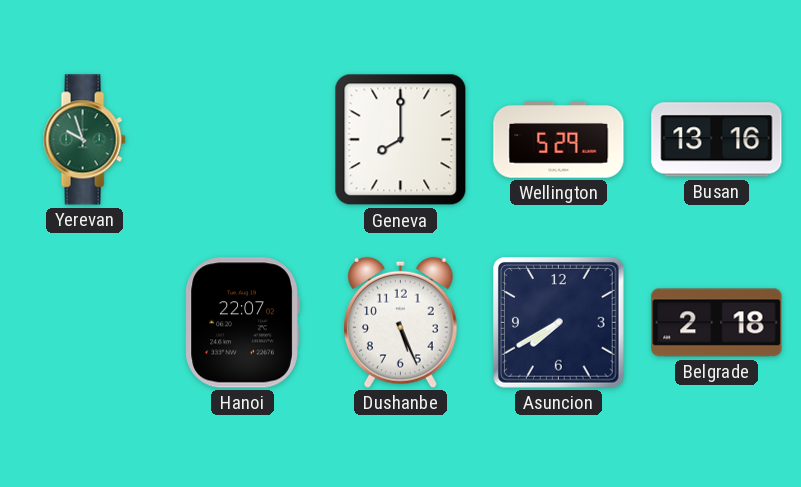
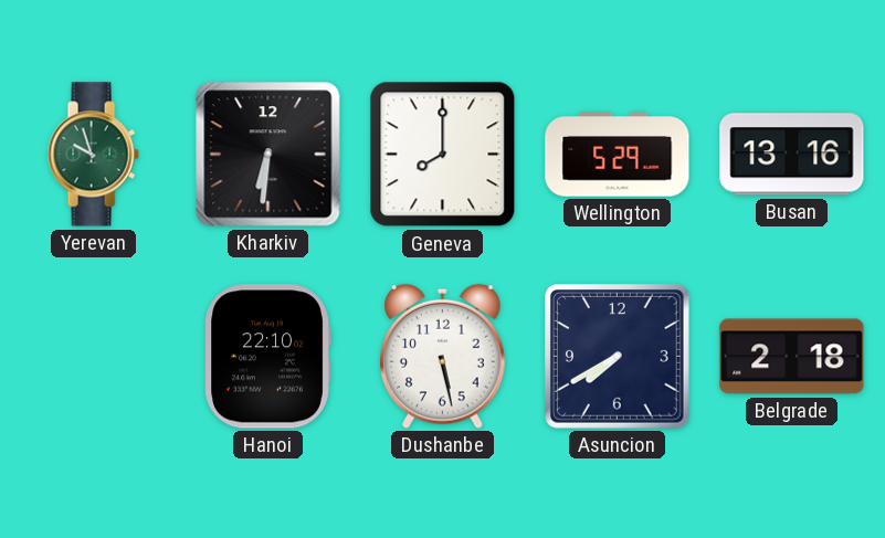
Kharkiv: none -> 6:31 (268, 155)
Hanoi: 22:07 -> 22:10 (267, 357)
Dushanbe: 5:26 -> 5:28 (442, 356)
